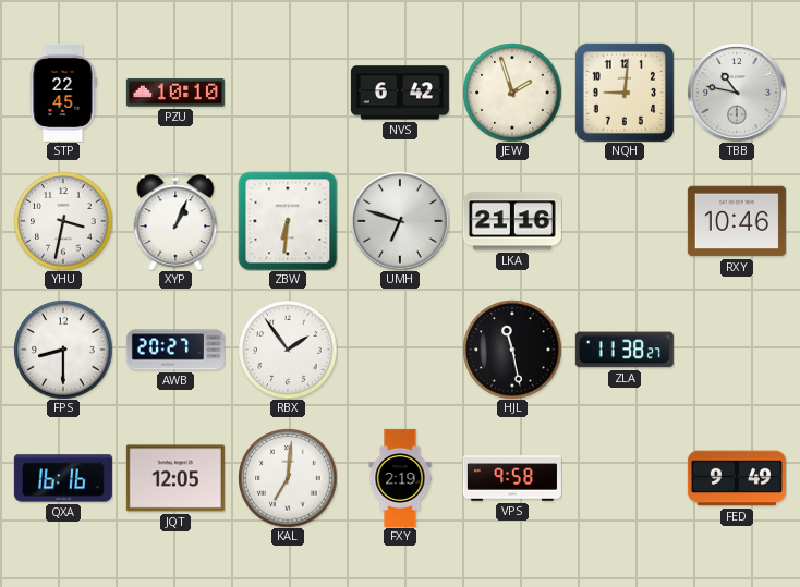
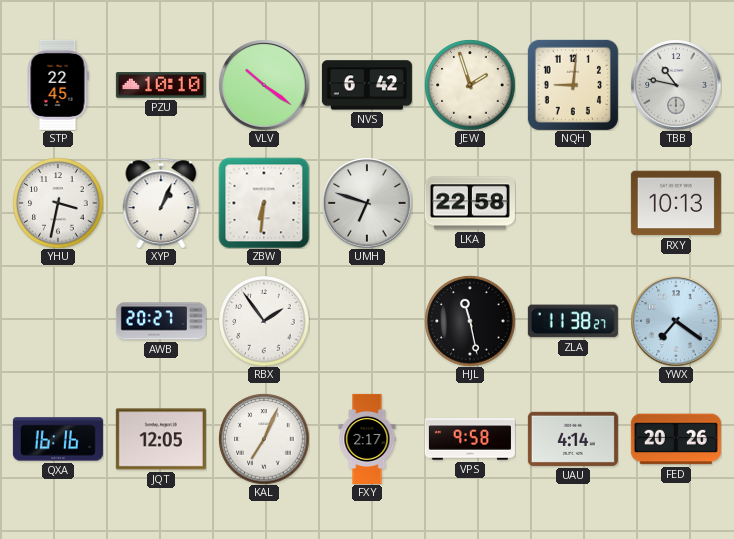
VLV: none -> 10:21 (264, 85)
LKA: 21:16 -> 22:58 (470, 203)
RXY: 10:46 -> 10:13 (676, 203)
FPS: 8:30 -> none (63, 350)
YWX: none -> 7:21 (676, 321)
KAL: 7:01 -> 7:04 (264, 439)
FXY: 2:19 -> 2:17 (367, 439)
UAU: none -> 4:14 (573, 439)
FED: 9:49 -> 20:26 (676, 439)
